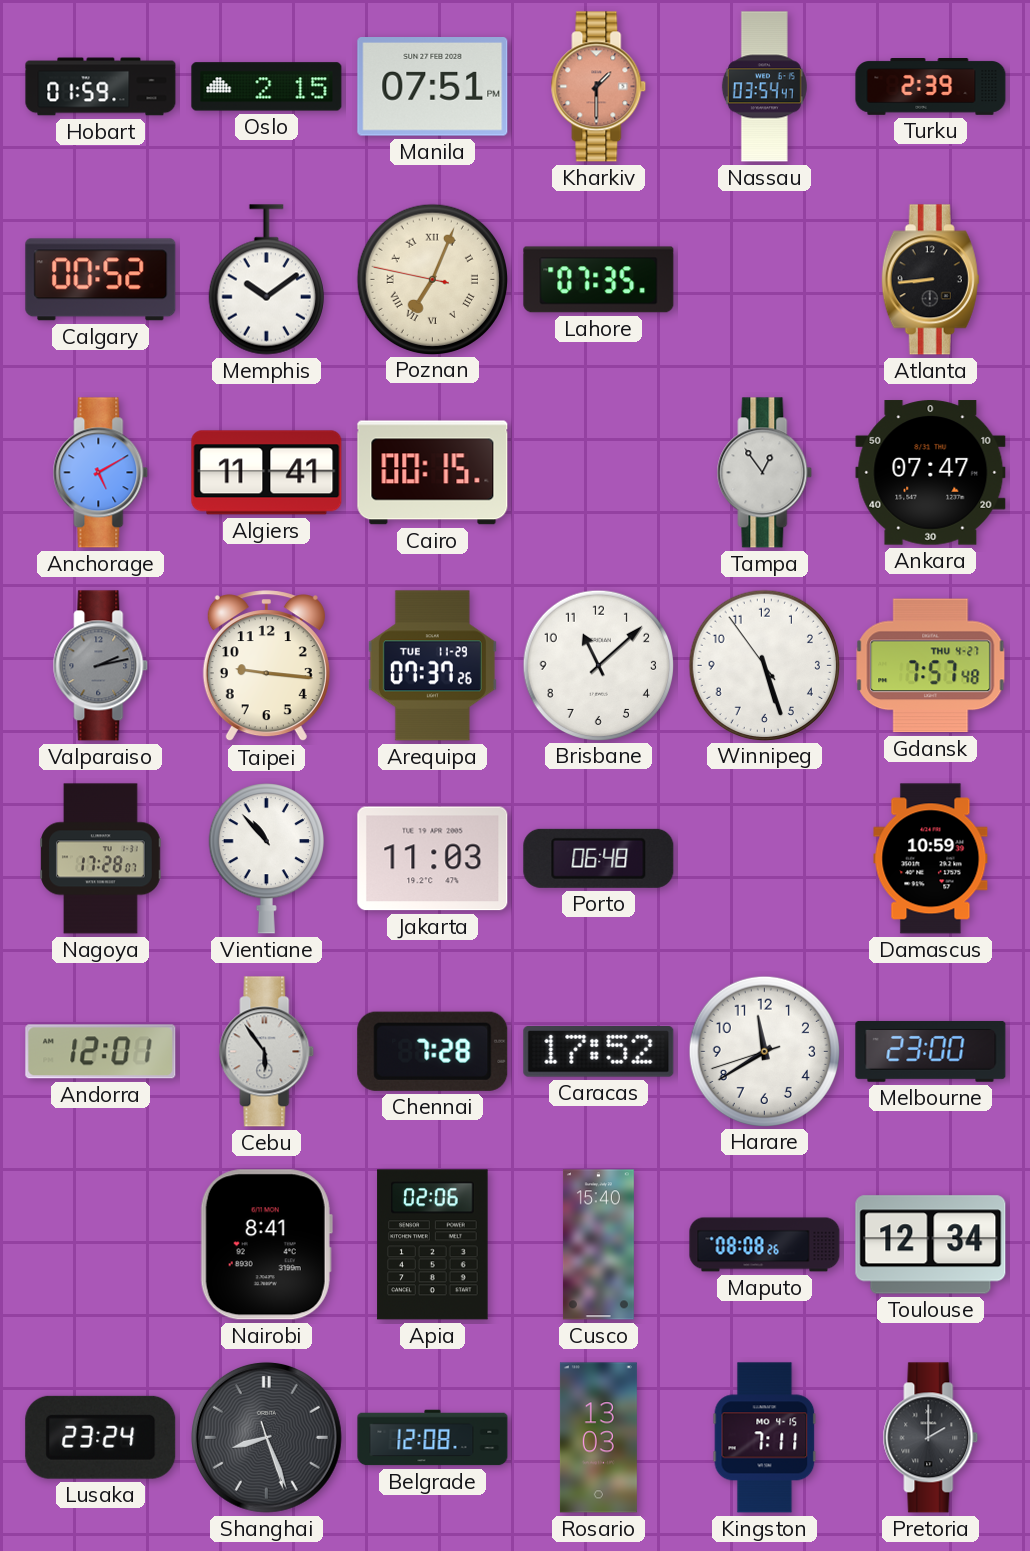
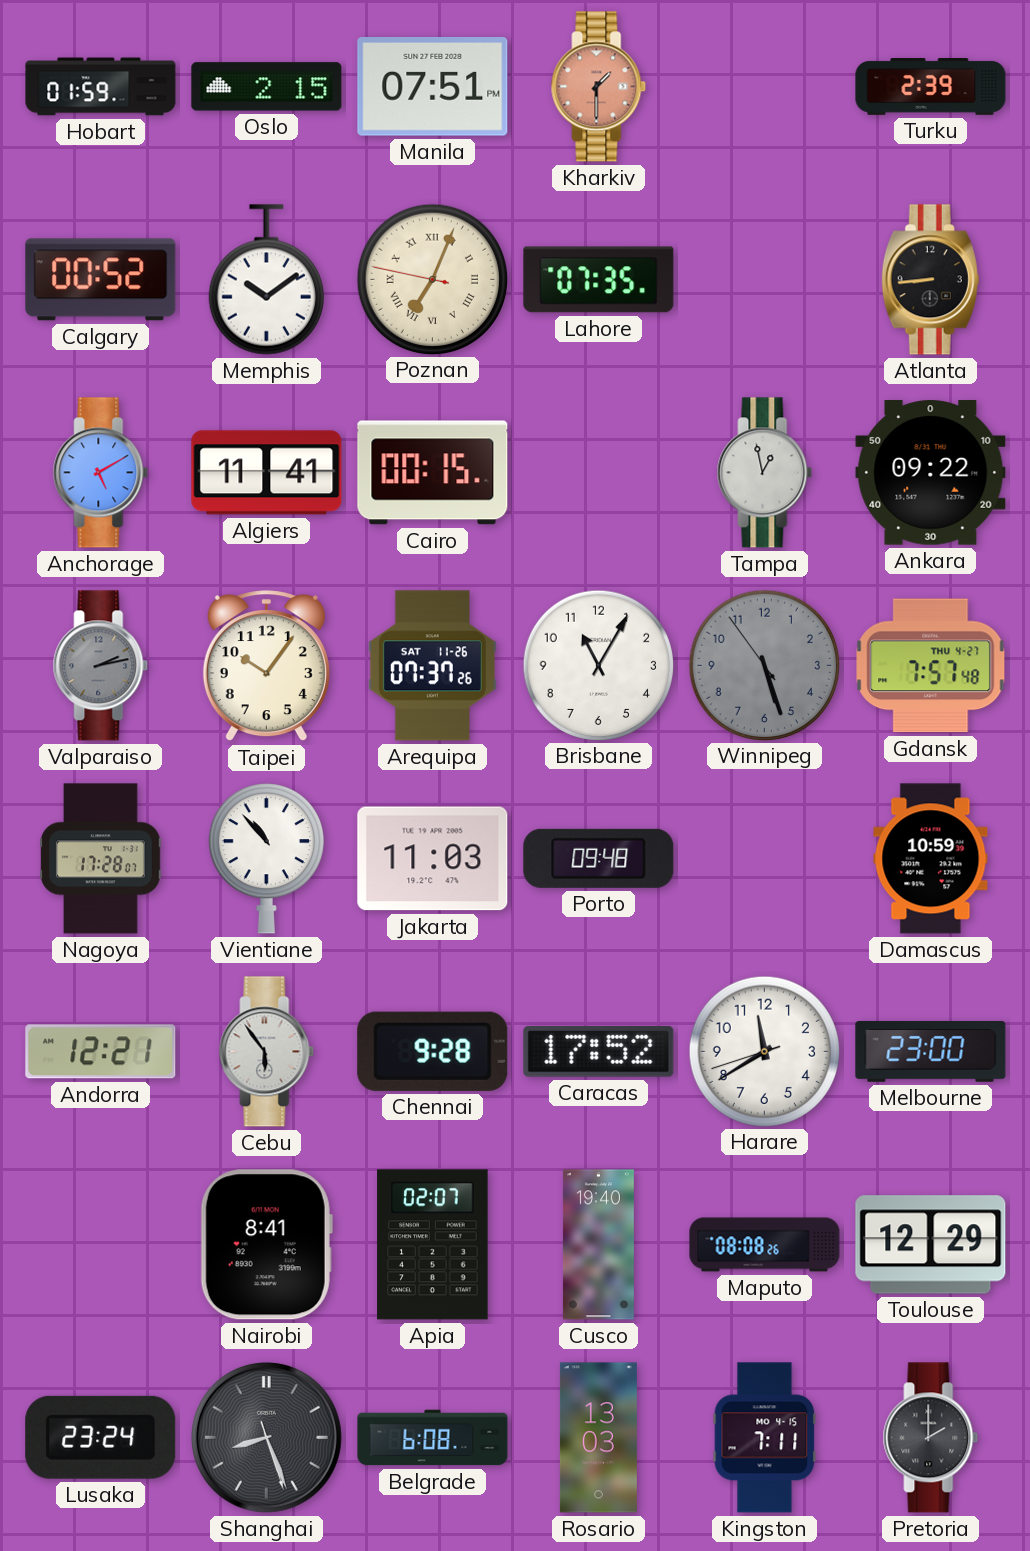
Nassau: 03:54 -> none (764, 87)
Tampa: 12:54 -> 12:58 (765, 473)
Ankara: 07:47 -> 09:22 (931, 473)
Taipei: 9:16 -> 10:06 (266, 666)
Arequipa date: TUE 11-29 -> SAT 11-26 (432, 666)
Brisbane: 11:08 -> 11:05 (598, 665)
Winnipeg dial: white -> grey (764, 665)
Porto: 06:48 -> 09:48 (599, 858)
Andorra: 12:01 -> 12:21 (101, 1052)
Chennai: 7:28 -> 9:28 (433, 1051)
Apia: 02:06 -> 02:07 (433, 1245)
Cusco: 15:40 -> 19:40 (598, 1245)
Toulouse: 12:34 -> 12:29 (931, 1245)
Belgrade: 12:08 -> 6:08 (433, 1438)
